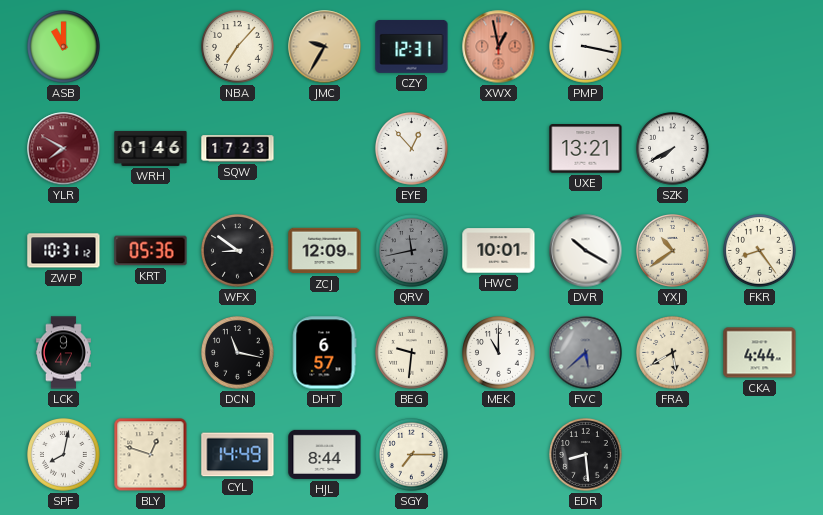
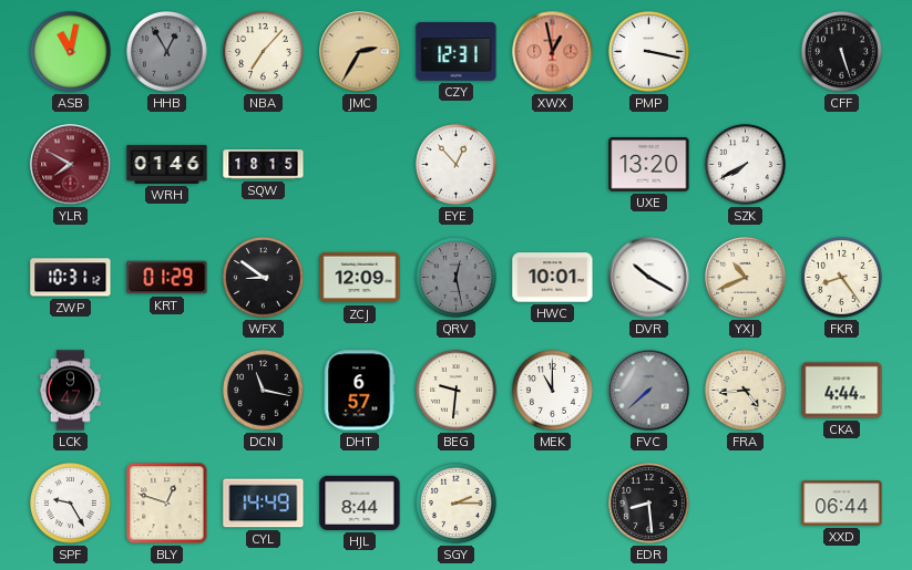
ASB: 11:00 -> 11:02 (71, 52)
HHB: none -> 12:55 (167, 52)
JMC: 9:35 -> 2:35 (360, 52)
CFF: none -> 5:27 (842, 52)
SQW: 17:23 -> 18:15 (264, 165)
UXE: 13:21 -> 13:20 (649, 165)
KRT: 05:36 -> 01:29 (167, 278)
QRV: 11:43 -> 12:28 (457, 278)
YXJ: 10:39 -> 10:41 (746, 278)
FVC: 5:38 -> 7:38 (649, 391)
FRA: 5:40 -> 4:44 (746, 391)
SPF: 8:02 -> 9:25 (71, 504)
SGY: 7:15 -> 2:15 (457, 504)
XXD: none -> 06:44 (842, 504)
